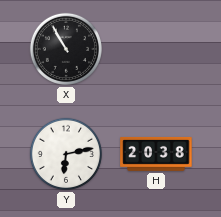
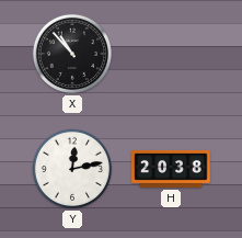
X: 10:55 -> 10:53 (72, 54)
Y: 6:13 -> 12:13 (72, 169)
